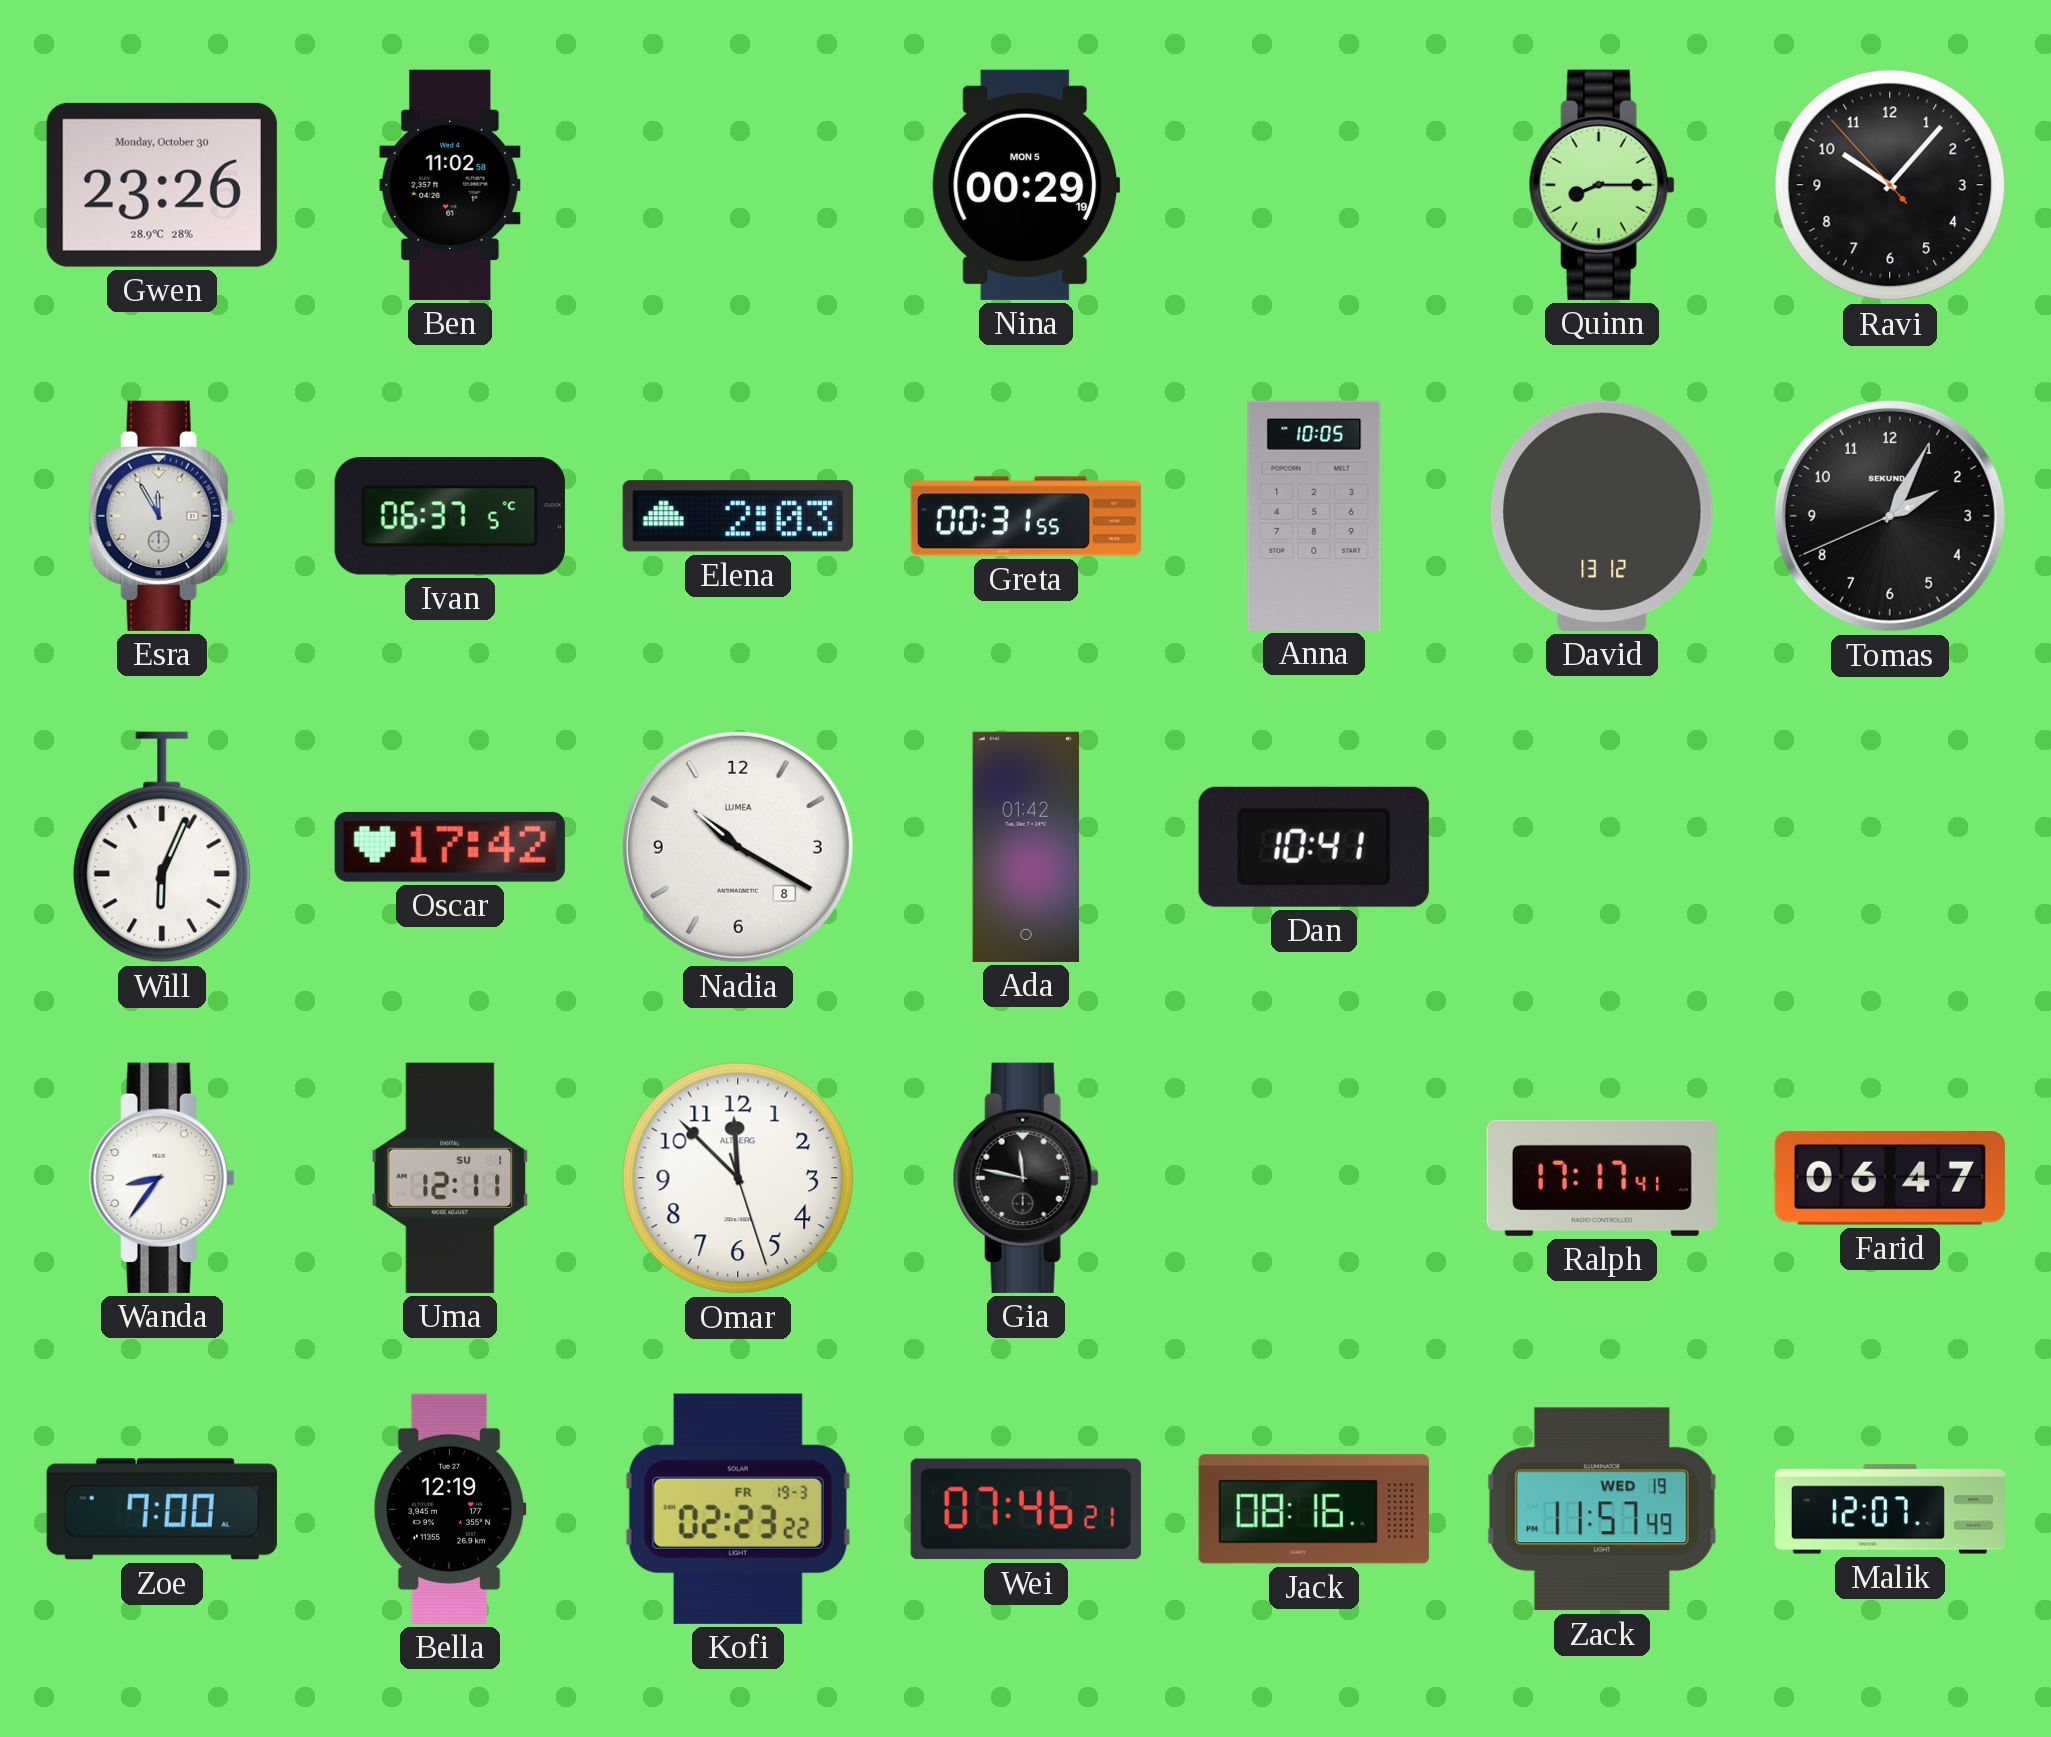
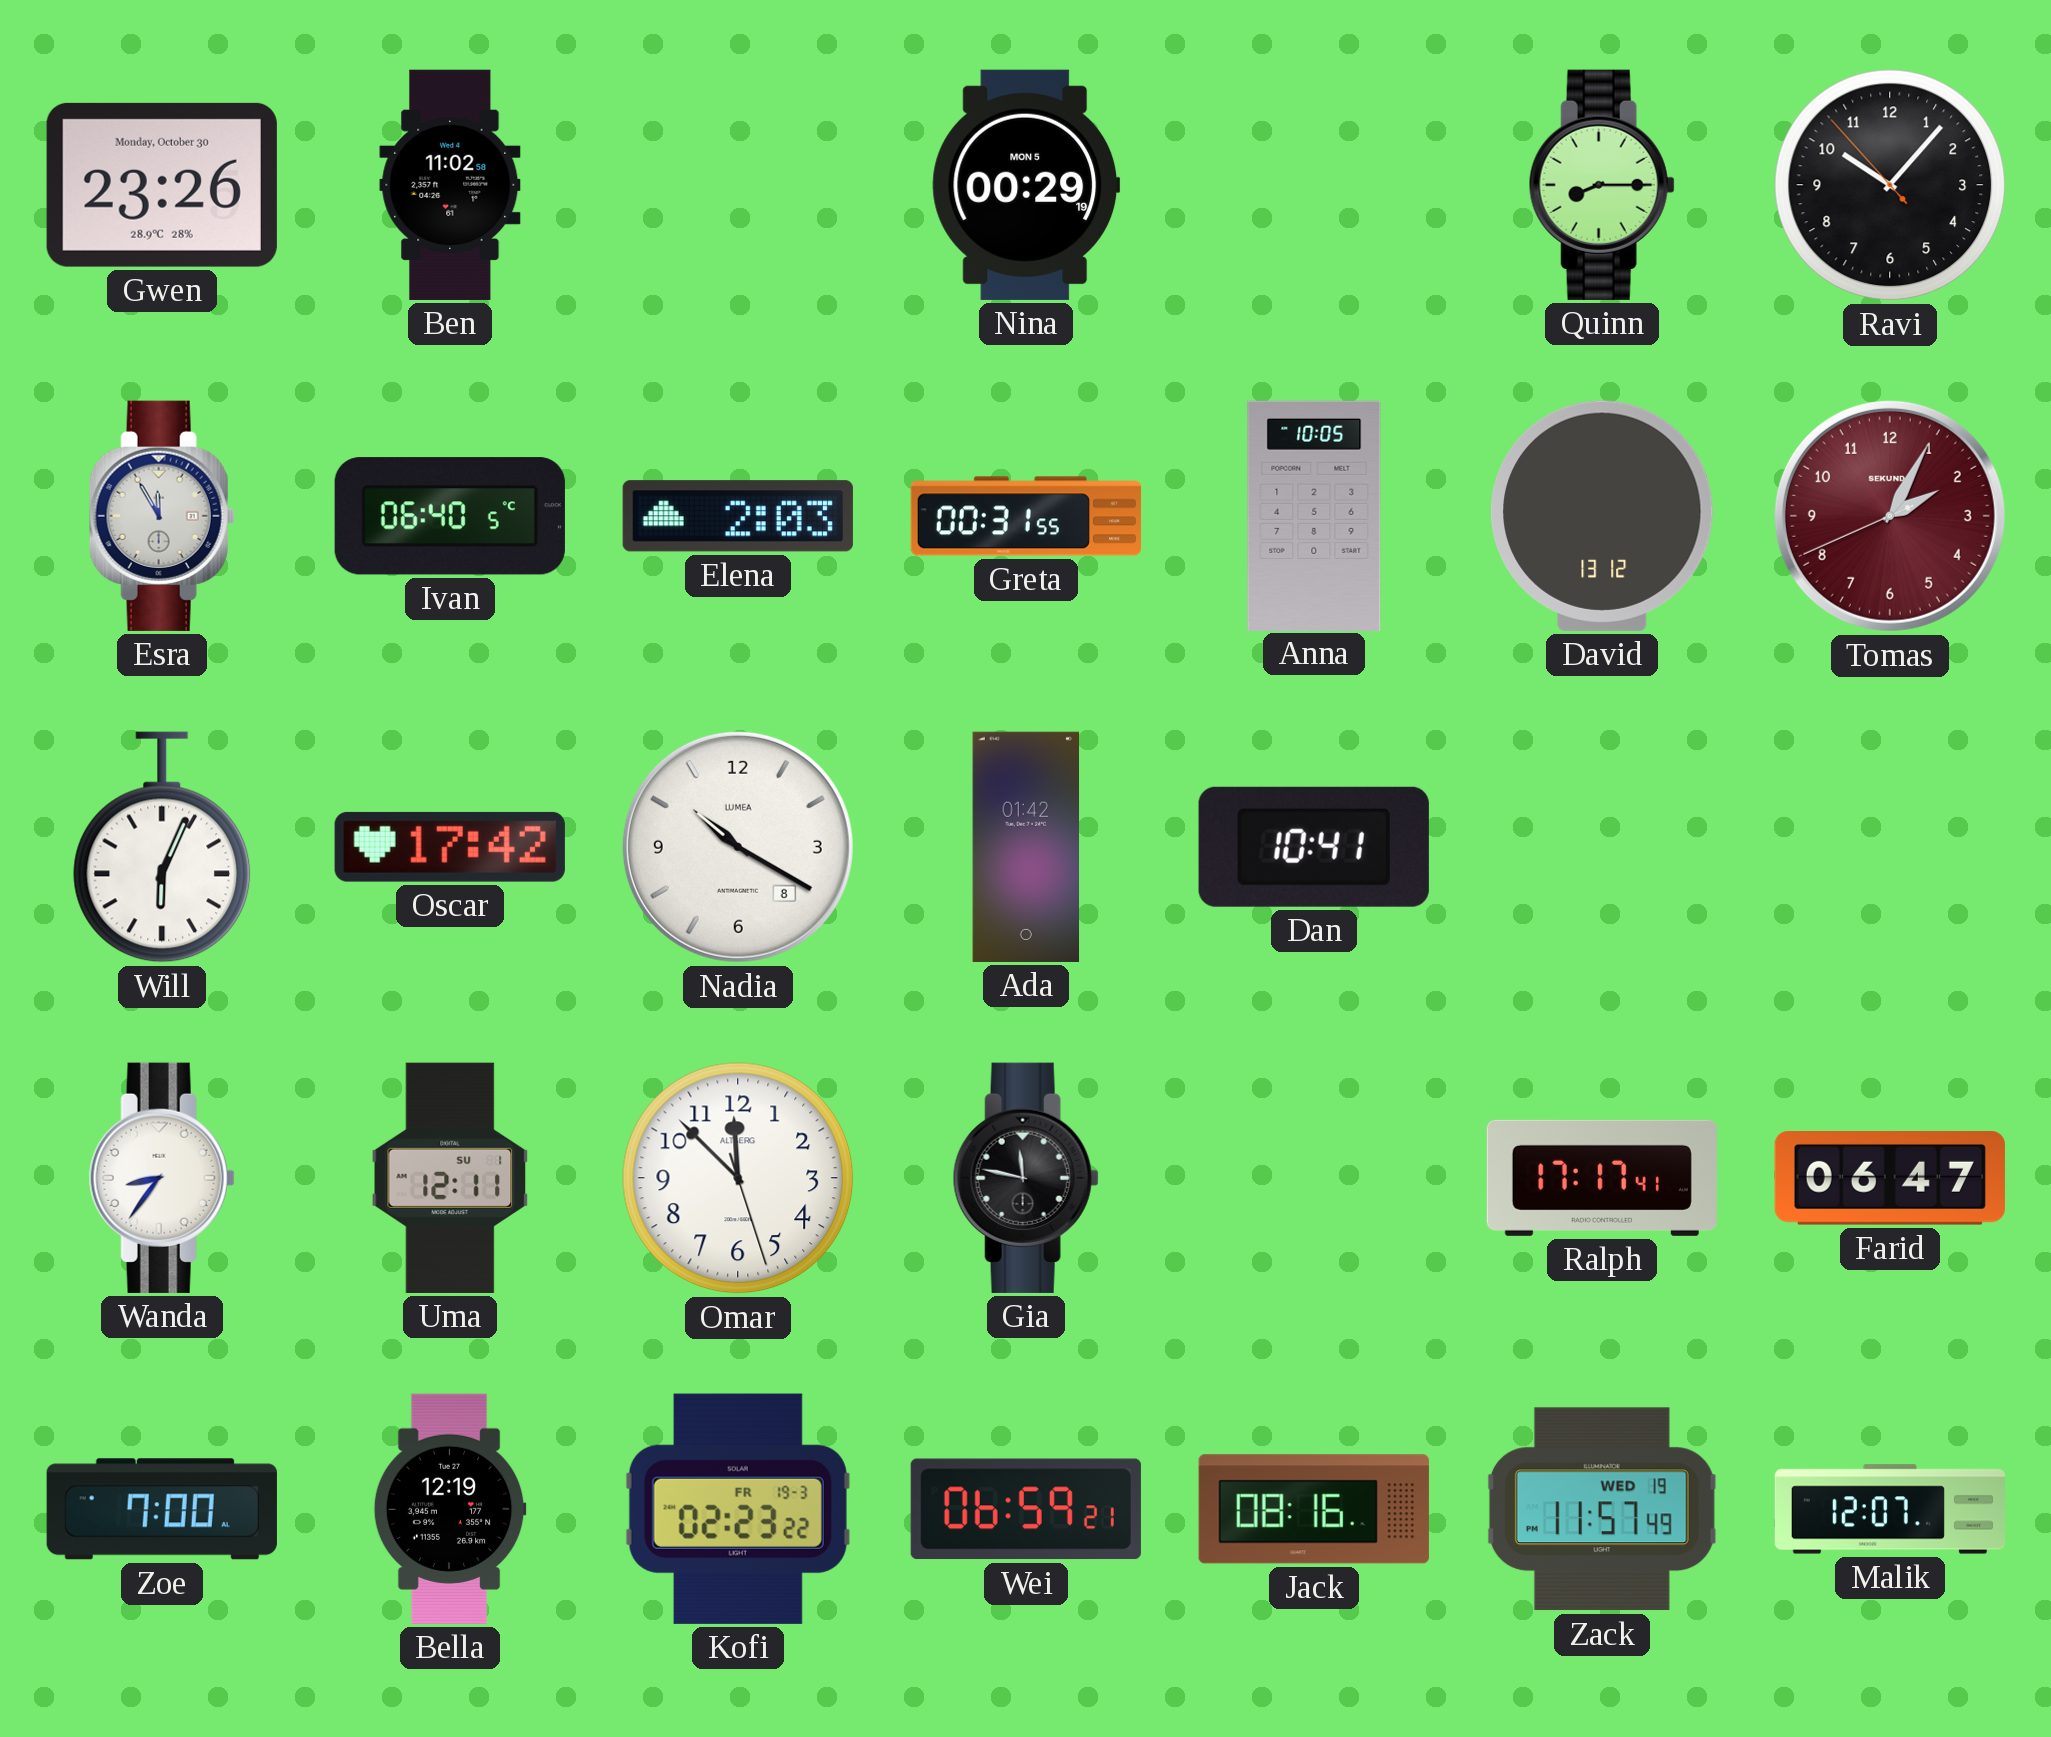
Ivan: 06:37 -> 06:40 (450, 516)
Tomas dial: black -> burgundy (1890, 516)
Wei: 07:46 -> 06:59 (1026, 1509)
